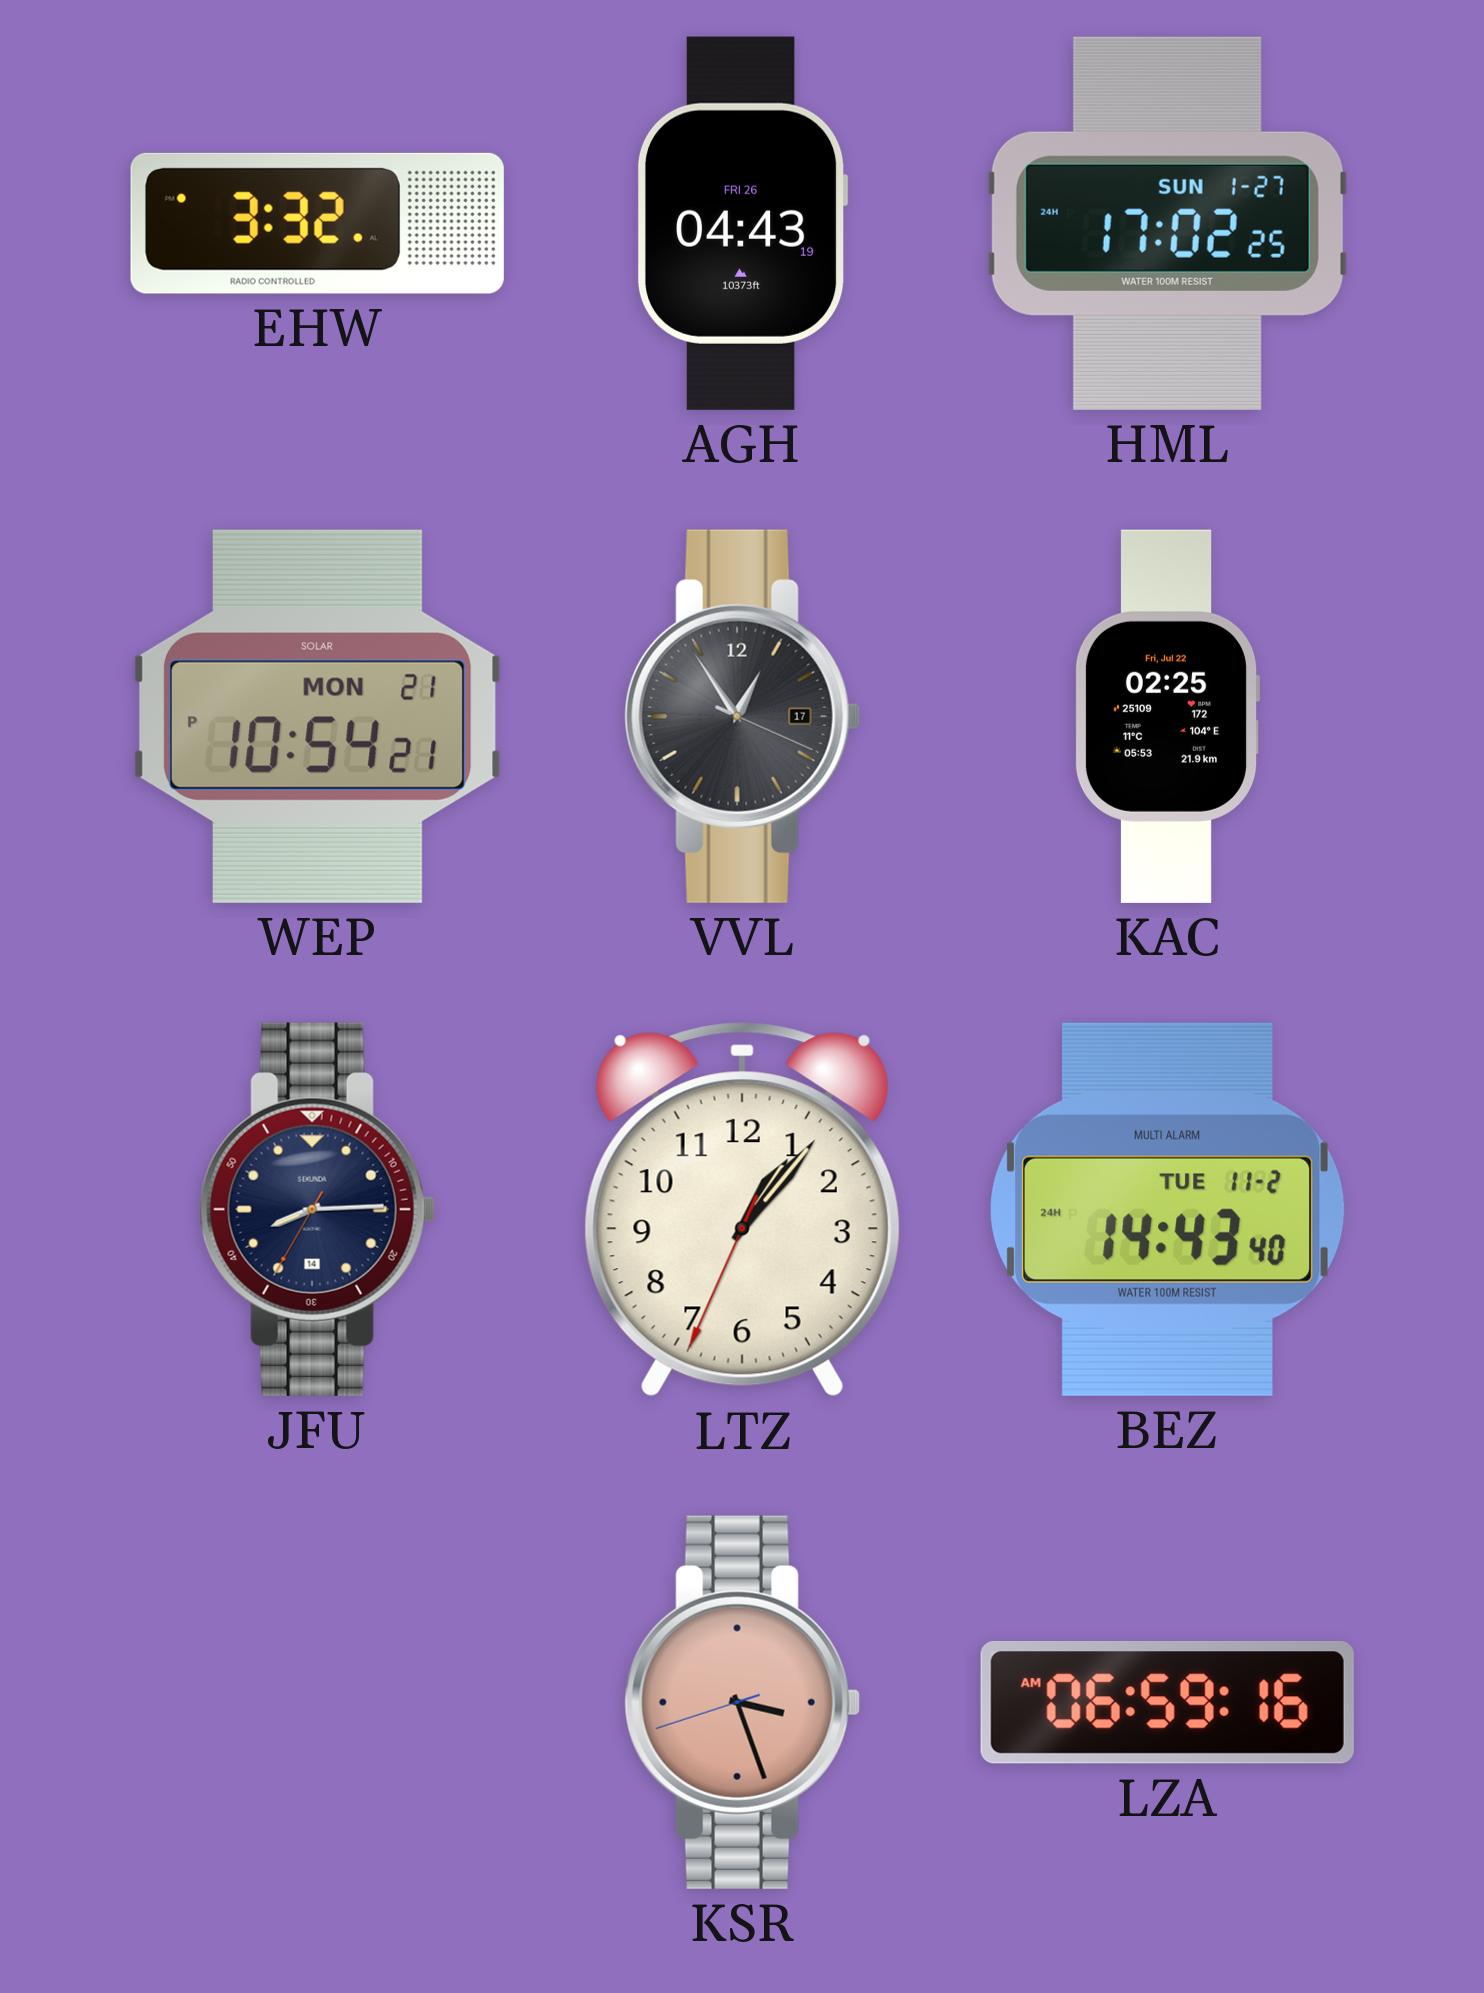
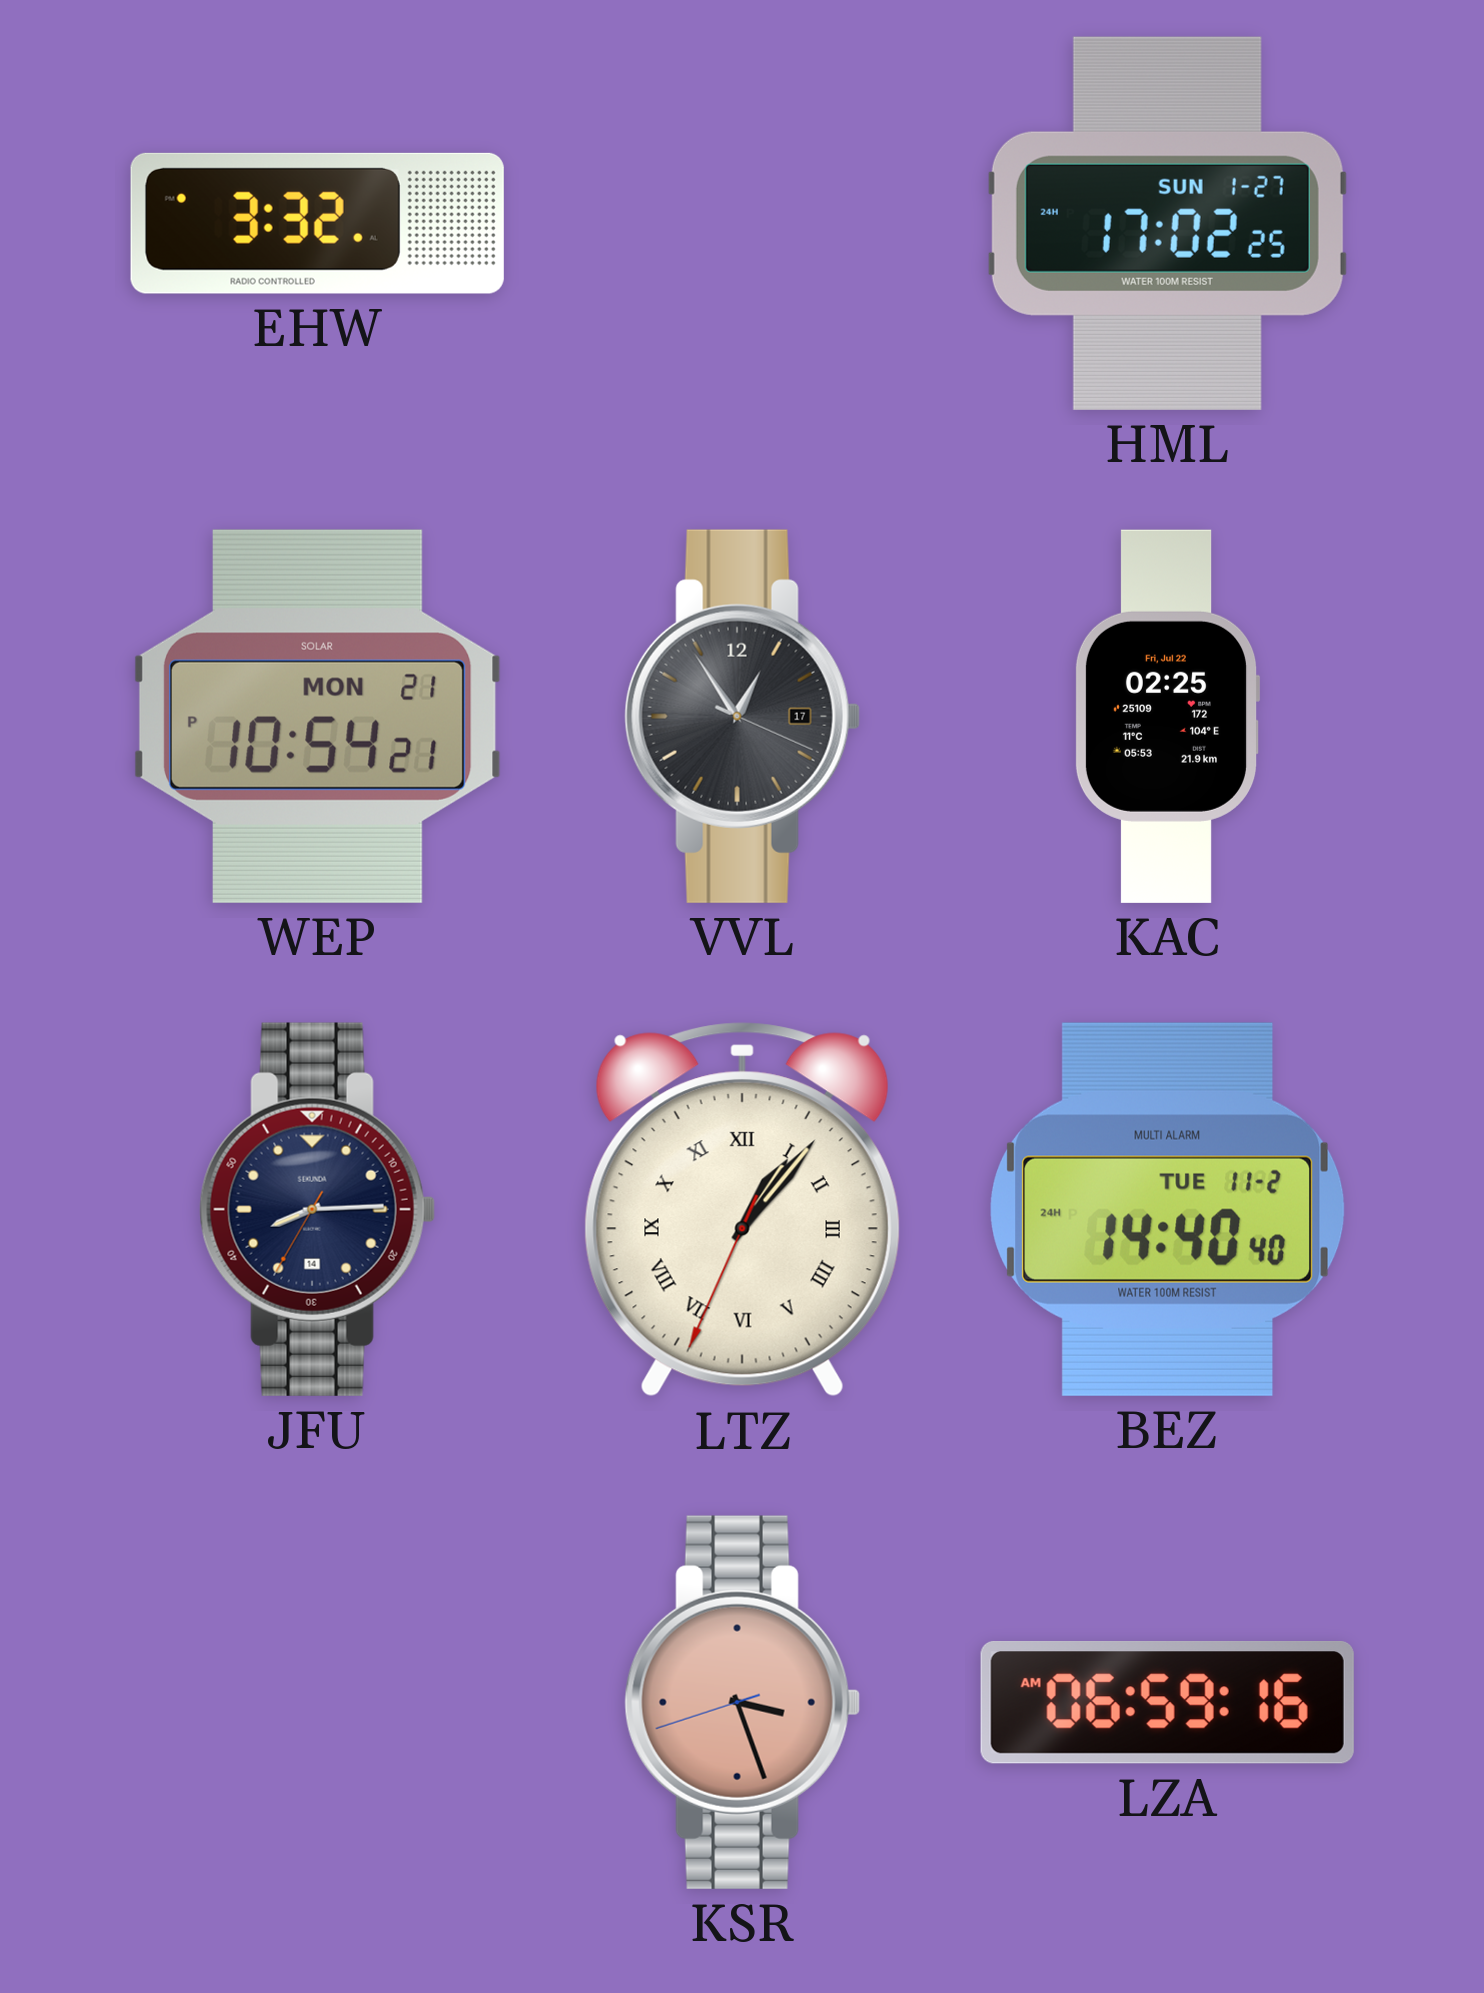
AGH: 04:43 -> none (742, 223)
LTZ numerals: Arabic -> Roman (742, 1210)
BEZ: 14:43 -> 14:40 (1168, 1209)
